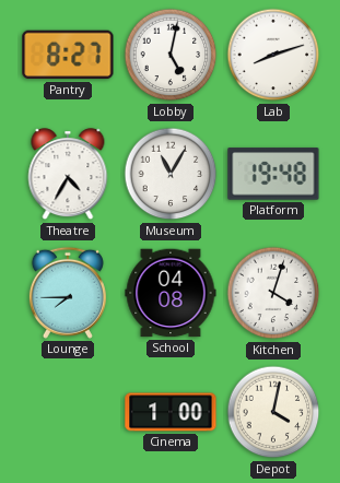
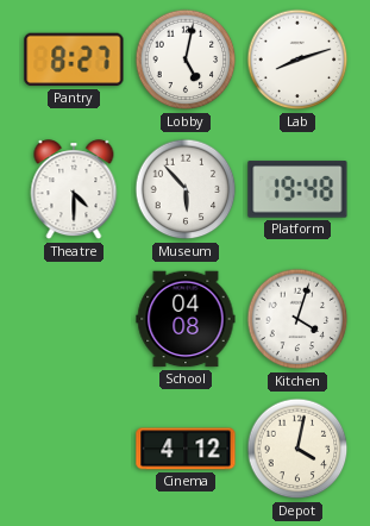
Theatre: 4:35 -> 4:30 (74, 190)
Museum: 11:05 -> 5:53 (186, 189)
Lounge: 7:45 -> none (68, 293)
Cinema: 1:00 -> 4:12 (186, 449)
